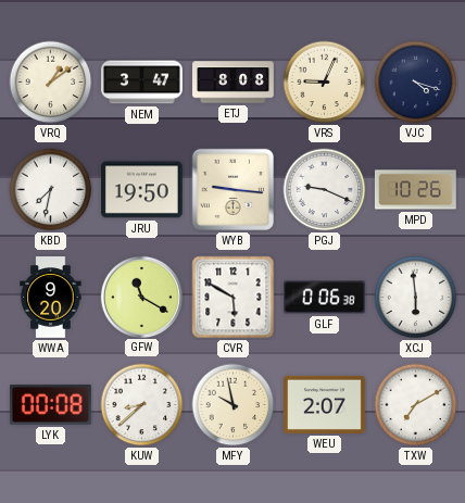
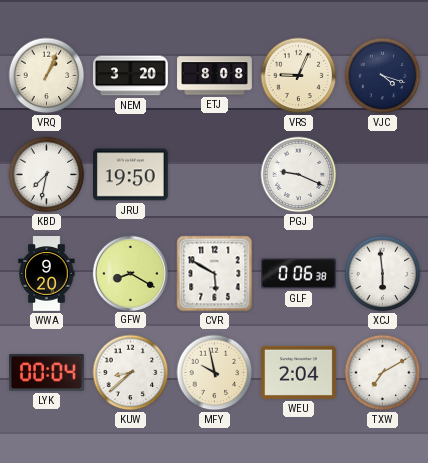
VRQ: 1:09 -> 1:04 (47, 76)
NEM: 3:47 -> 3:20 (131, 76)
WYB: 9:16 -> none (234, 190)
MPD: 10:26 -> none (415, 190)
GFW: 11:20 -> 8:20 (130, 273)
LYK: 00:08 -> 00:04 (47, 372)
WEU: 2:07 -> 2:04 (299, 372)
